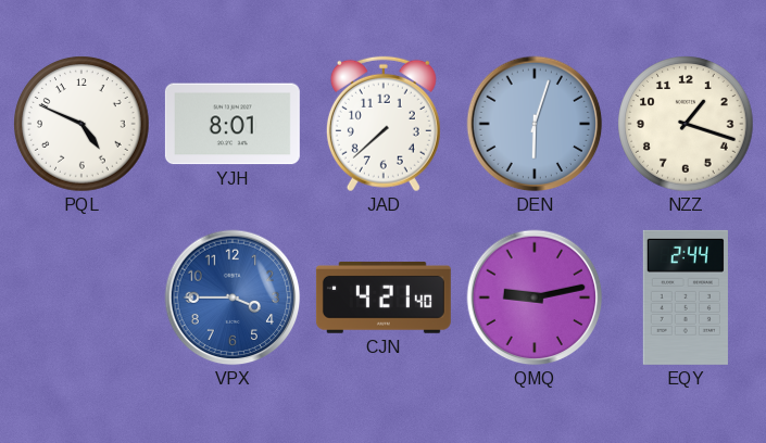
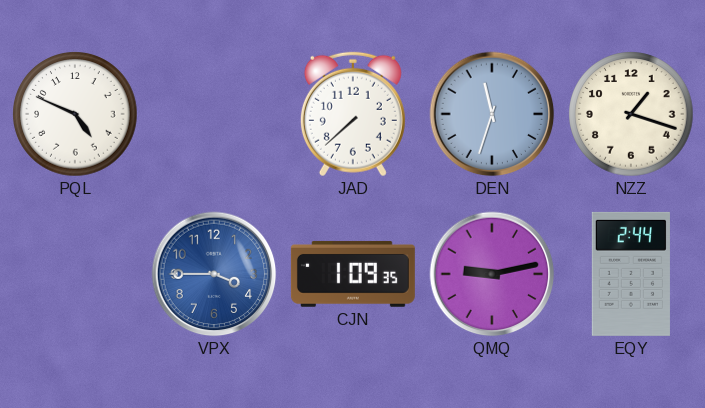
YJH: 8:01 -> none (233, 124)
DEN: 6:03 -> 11:33 (492, 114)
CJN: 4:21 -> 1:09 (353, 274)
